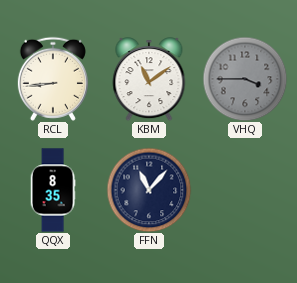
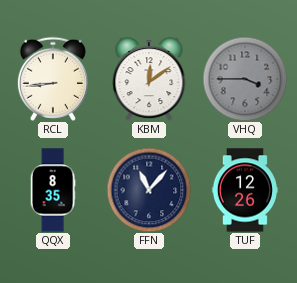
KBM: 11:09 -> 12:09 (149, 79)
TUF: none -> 12:26 (245, 190)
